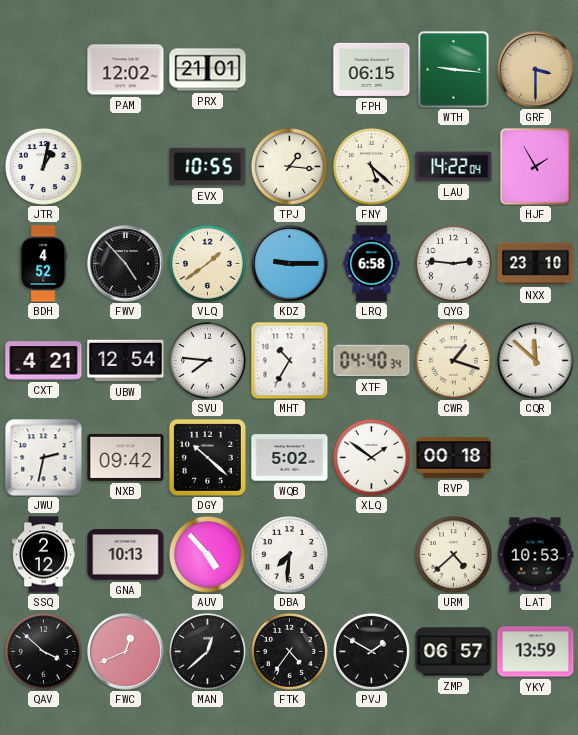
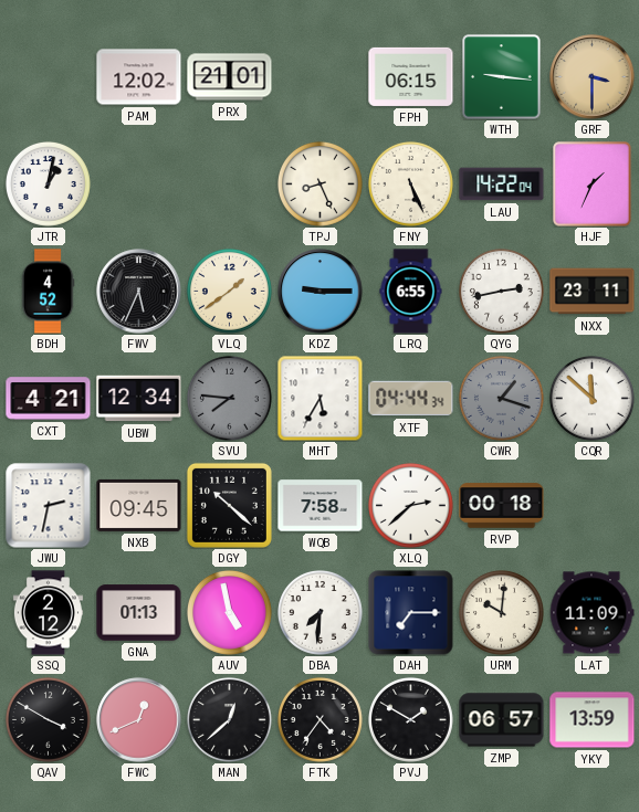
EVX: 10:55 -> none (208, 167)
TPJ: 1:16 -> 8:26 (319, 183)
FNY: 5:22 -> 5:26 (410, 183)
HJF: 1:55 -> 1:34 (593, 184)
FWV: 4:53 -> 5:34 (139, 292)
LRQ: 6:58 -> 6:55 (411, 292)
QYG: 2:46 -> 2:43 (501, 291)
NXX: 23:10 -> 23:11 (593, 292)
UBW: 12:54 -> 12:34 (139, 399)
SVU dial: white -> grey (229, 398)
MHT: 10:35 -> 5:35 (319, 398)
XTF: 04:40 -> 04:44 (411, 399)
CWR dial: cream -> grey (501, 398)
NXB: 09:42 -> 09:45 (139, 505)
WQB: 5:02 -> 7:58 (321, 506)
XLQ: 1:51 -> 2:38 (410, 505)
GNA: 10:13 -> 01:13 (139, 613)
AUV: 4:53 -> 4:58 (229, 612)
DAH: none -> 7:15 (411, 613)
URM: 4:38 -> 10:01 (501, 612)
LAT: 10:53 -> 11:09 (591, 613)
QAV: 3:52 -> 3:50 (48, 719)
